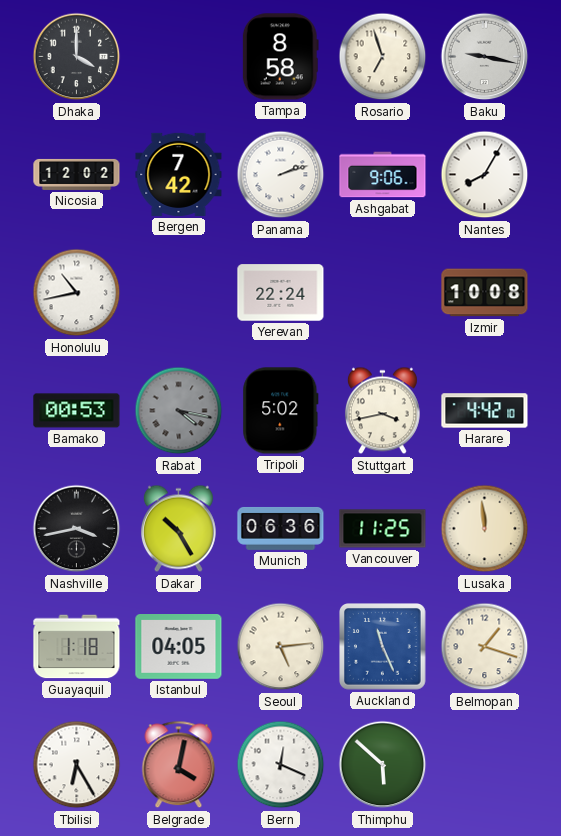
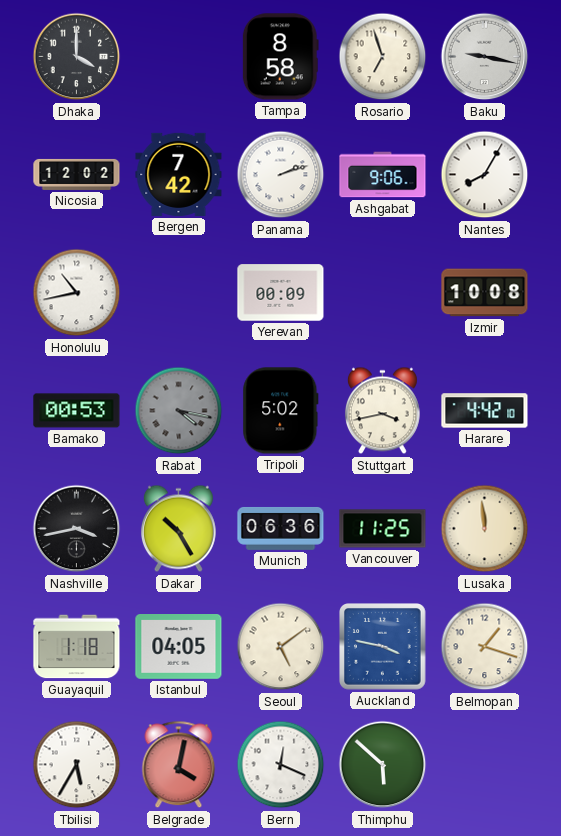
Yerevan: 22:24 -> 00:09 (281, 293)
Seoul: 5:14 -> 5:09 (281, 647)
Auckland: 11:26 -> 3:47 (383, 647)
Tbilisi: 6:25 -> 5:35 (77, 765)
